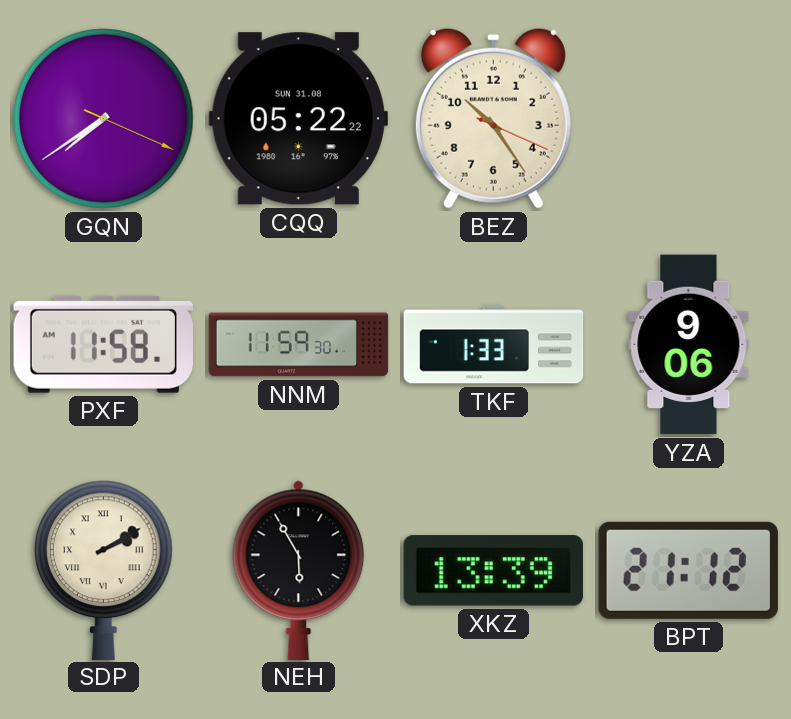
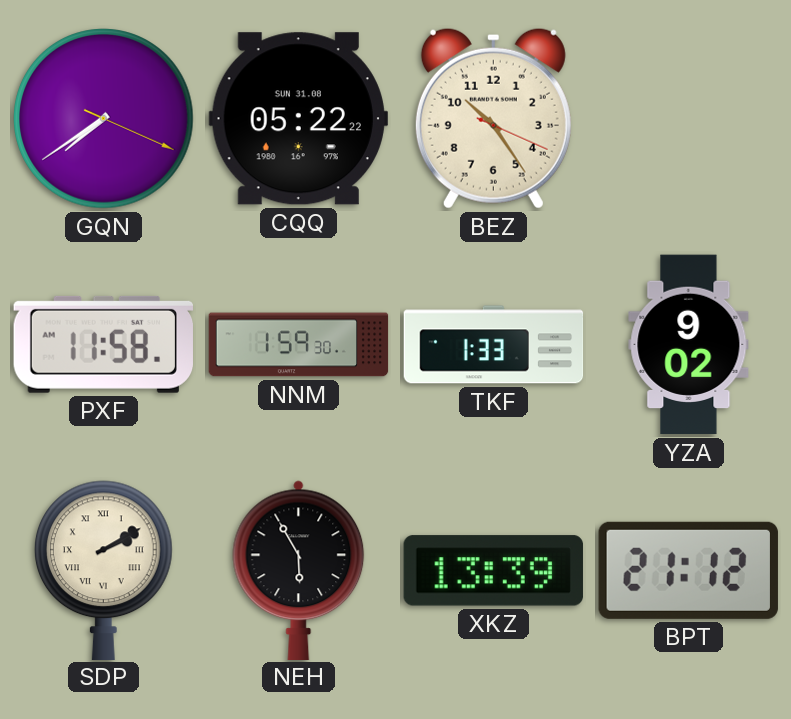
NNM: 11:59 -> 1:59 (299, 345)
YZA: 9:06 -> 9:02 (689, 345)
